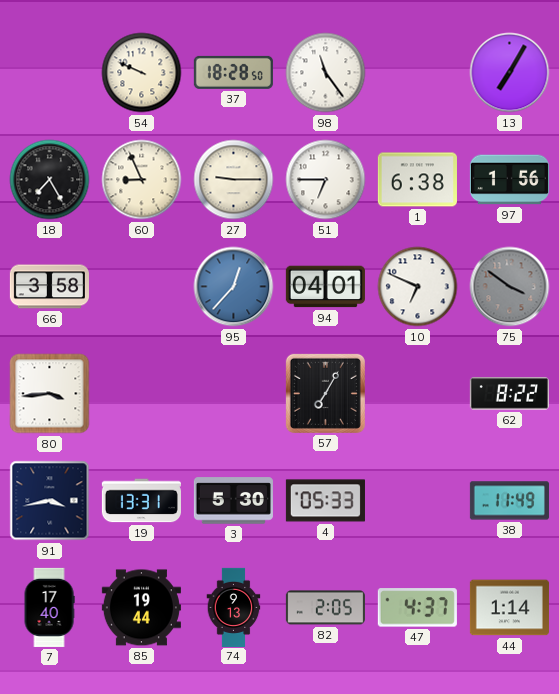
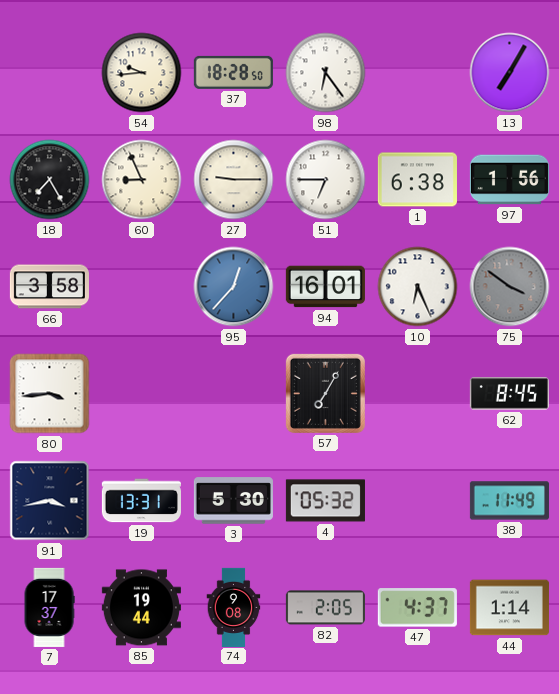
54: 9:49 -> 9:44 (142, 73)
98: 11:24 -> 6:24 (326, 73)
94: 04:01 -> 16:01 (325, 287)
10: 6:49 -> 6:26 (418, 287)
62: 8:22 -> 8:45 (509, 394)
4: 05:33 -> 05:32 (325, 501)
7: 17:40 -> 17:37 (49, 607)
74: 9:13 -> 9:08 (234, 607)
